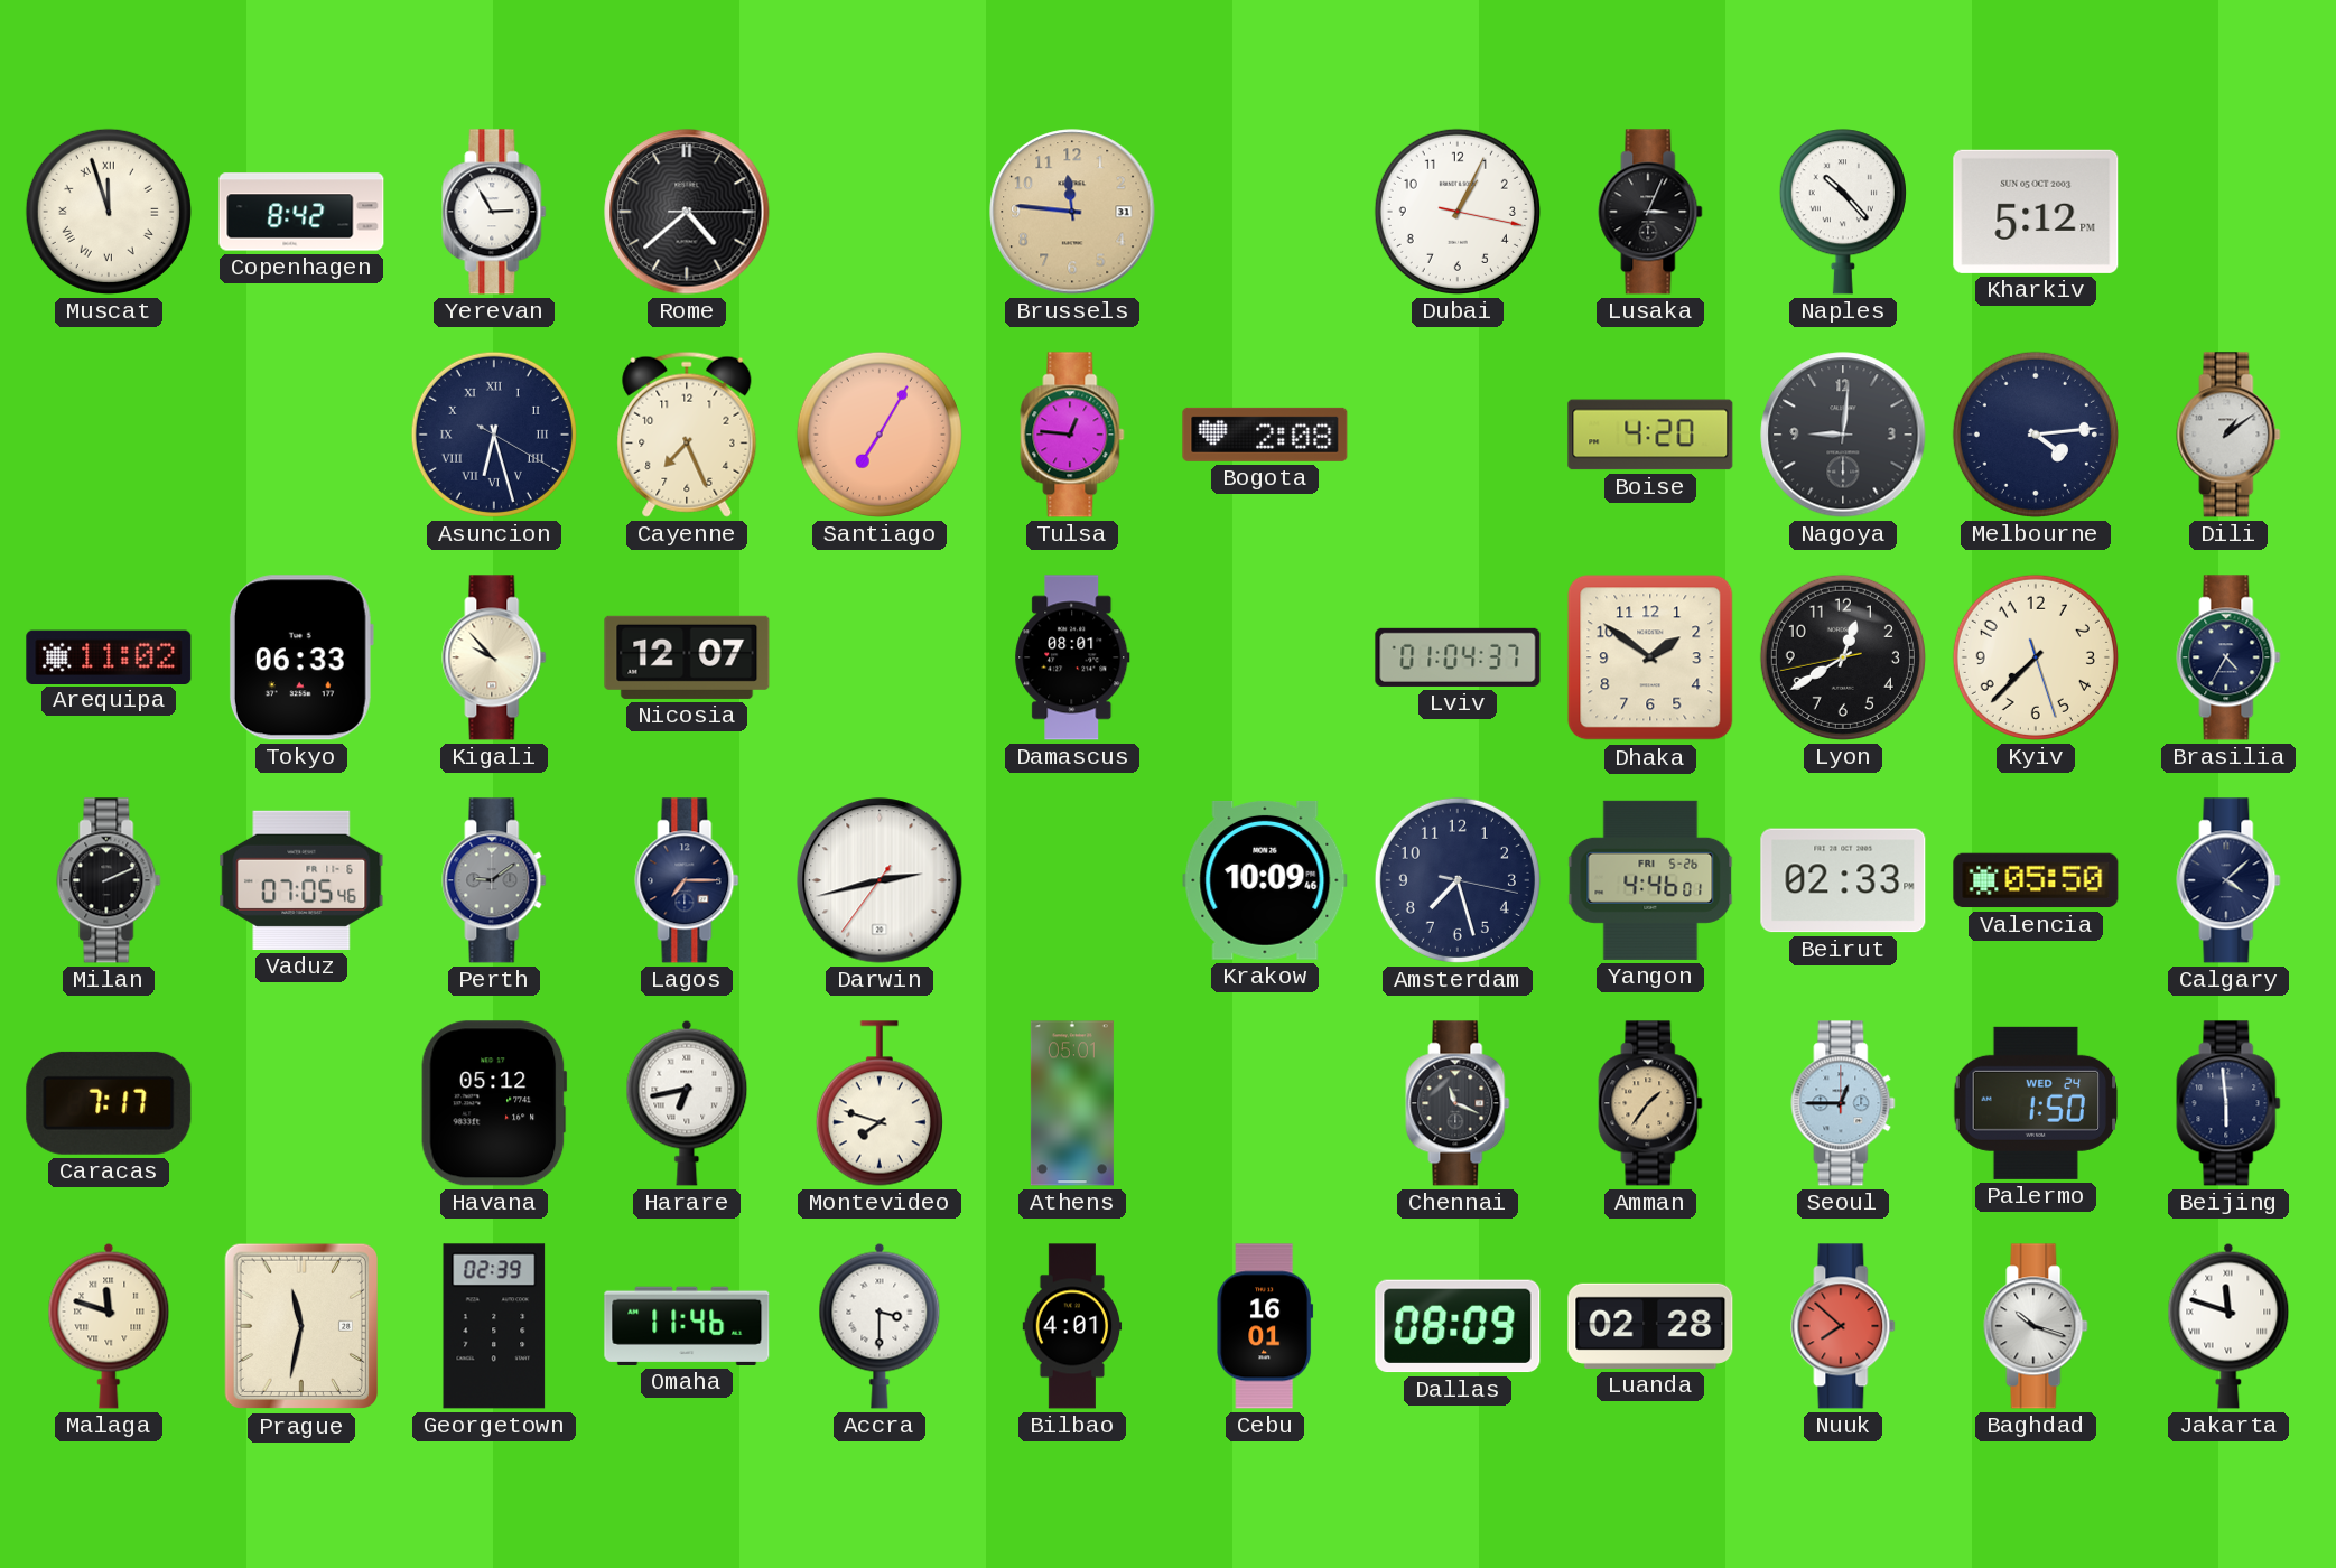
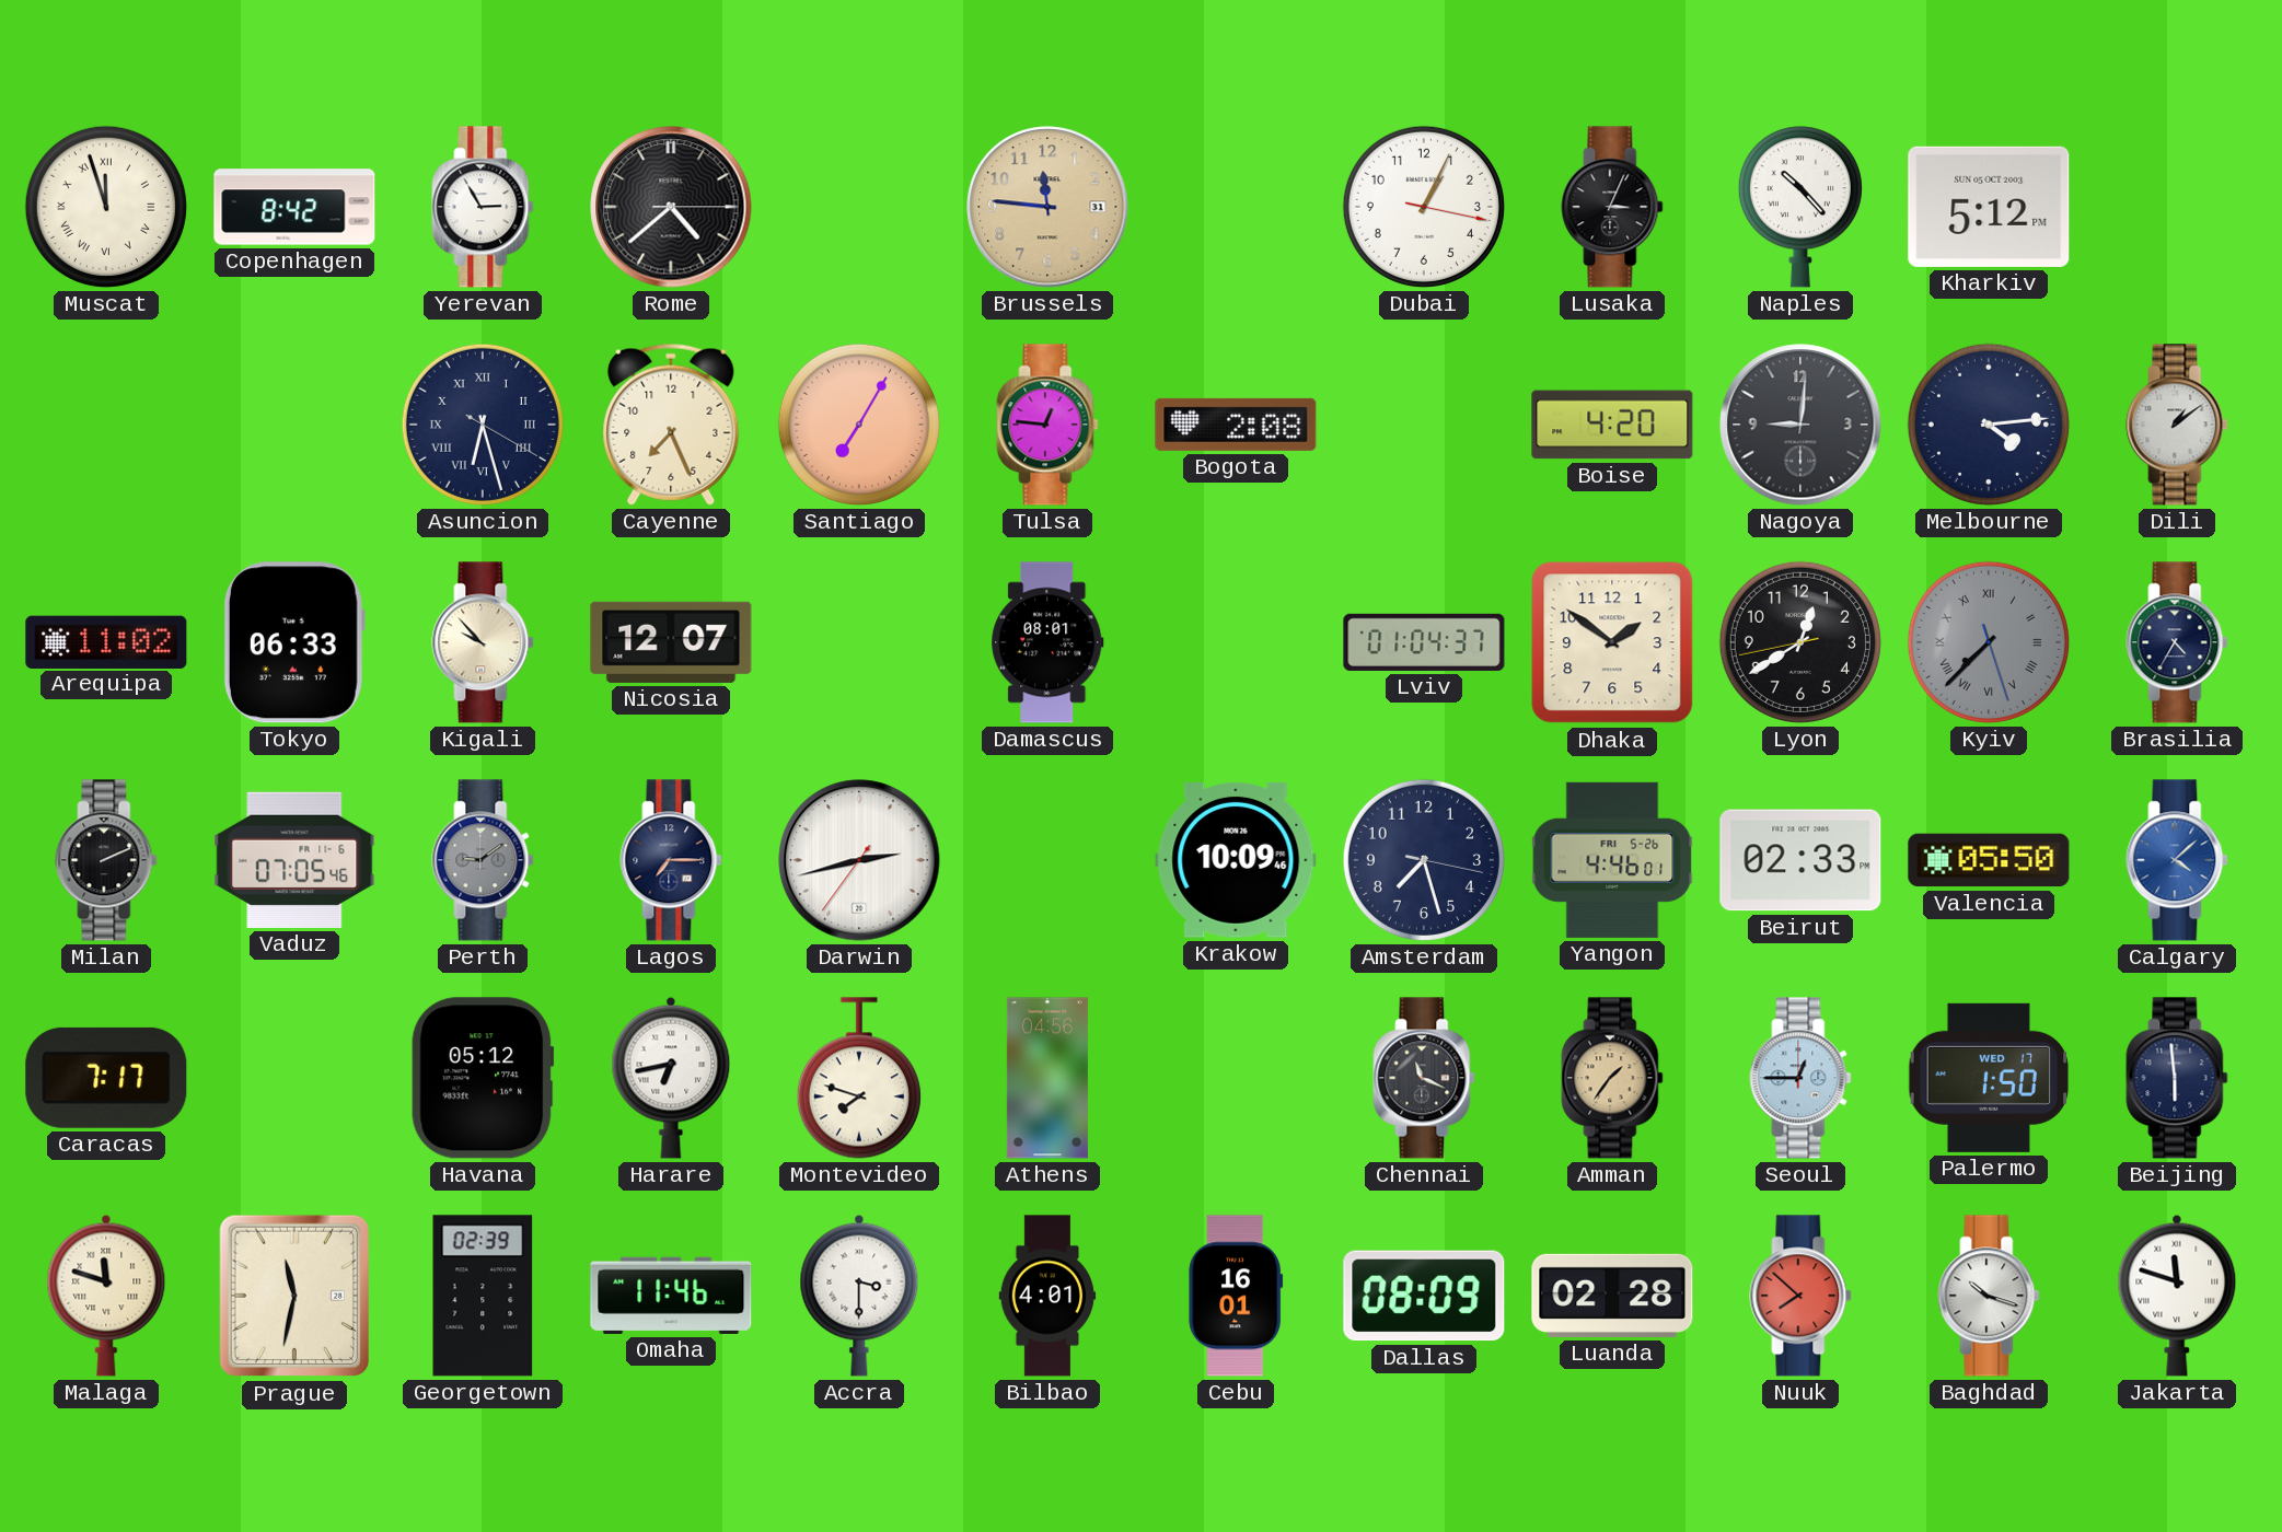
Kyiv dial: cream -> grey (1989, 642)
Kyiv numerals: Arabic -> Roman (1989, 642)
Calgary dial: navy -> blue (2177, 860)
Athens: 05:01 -> 04:56 (1047, 1078)
Palermo date: WED 24 -> WED 17 (1988, 1078)
